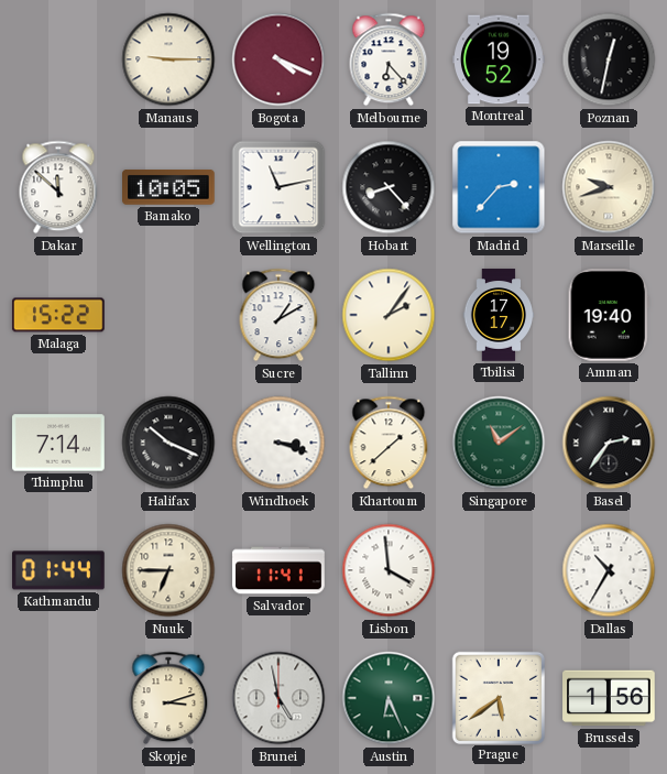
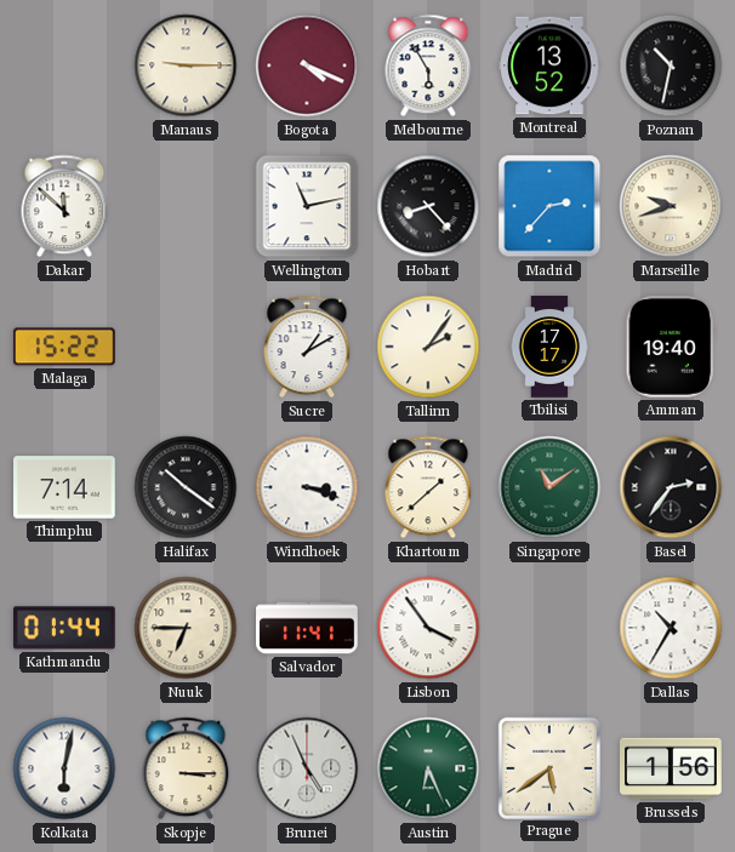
Melbourne: 6:23 -> 5:55 (428, 65)
Montreal: 19:52 -> 13:52 (551, 65)
Poznan: 12:32 -> 10:32 (671, 65)
Bamako: 10:05 -> none (170, 188)
Halifax: 10:19 -> 10:21 (186, 487)
Lisbon: 3:59 -> 3:54 (428, 628)
Kolkata: none -> 6:02 (64, 768)
Skopje: 3:12 -> 3:15 (186, 768)
Brunei: 4:58 -> 4:56 (307, 768)
